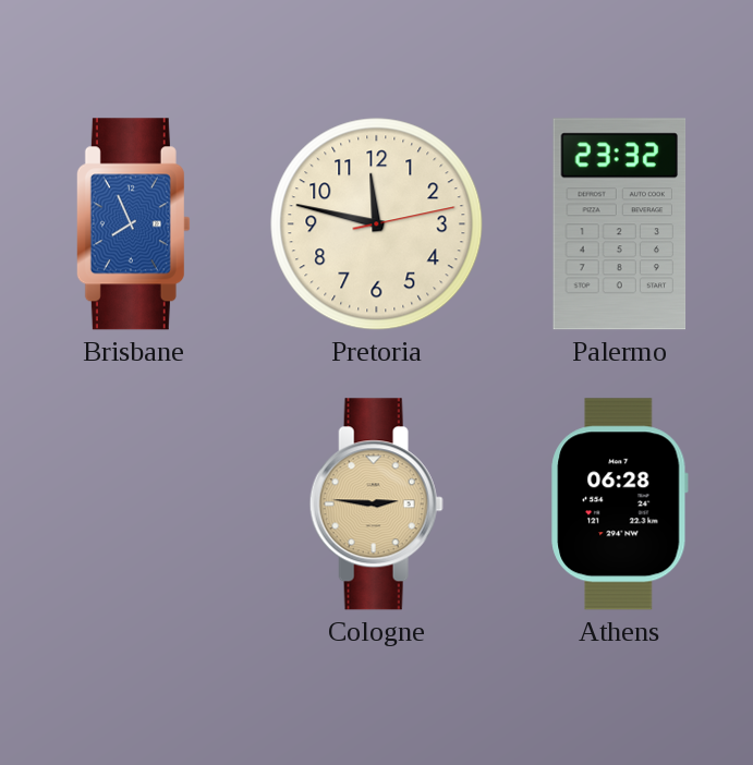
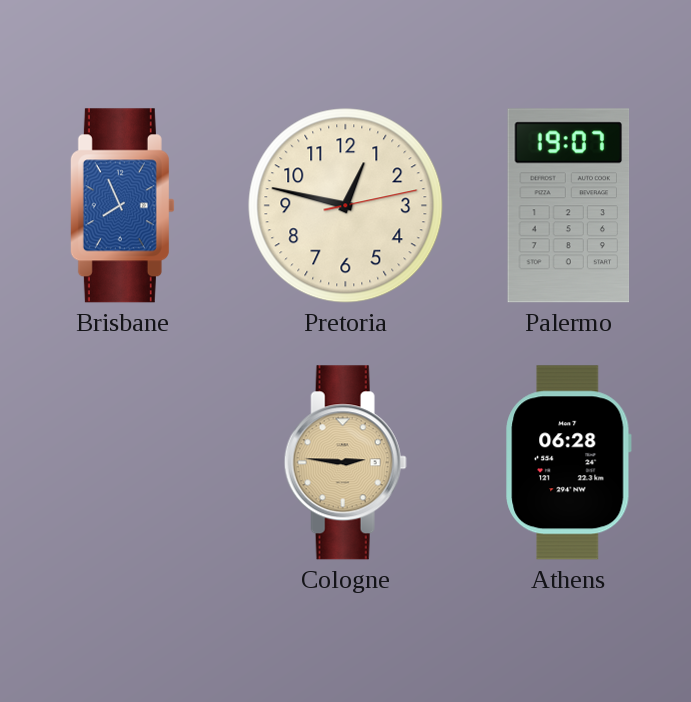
Pretoria: 11:47 -> 12:47 (346, 206)
Palermo: 23:32 -> 19:07 (569, 206)
